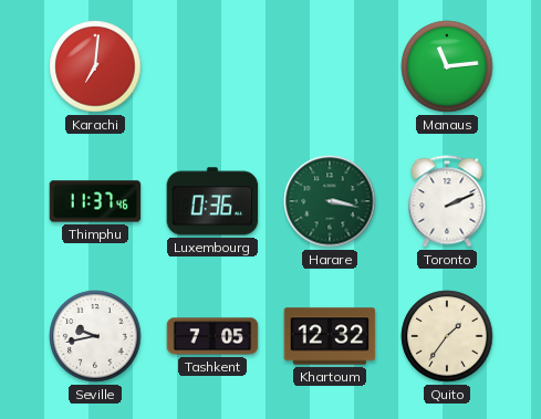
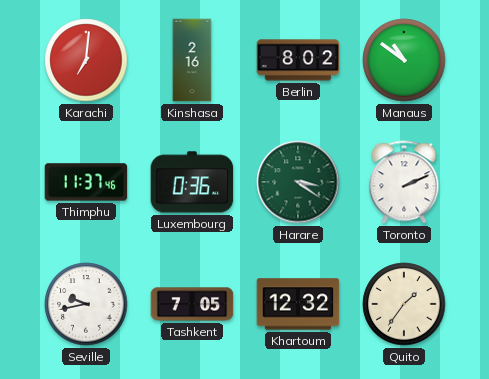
Kinshasa: none -> 2:16 (192, 60)
Berlin: none -> 8:02 (298, 60)
Manaus: 11:14 -> 10:51 (404, 60)
Harare: 3:17 -> 3:21 (298, 182)
